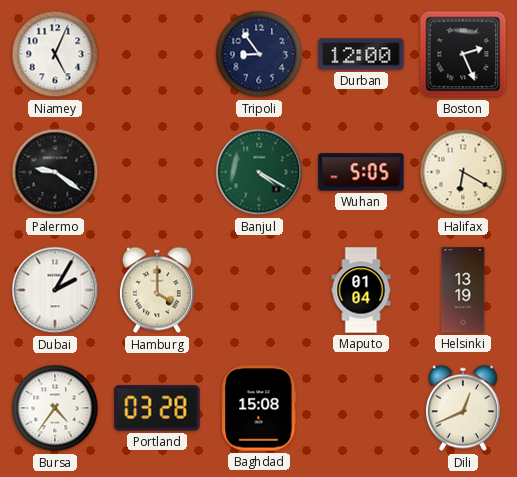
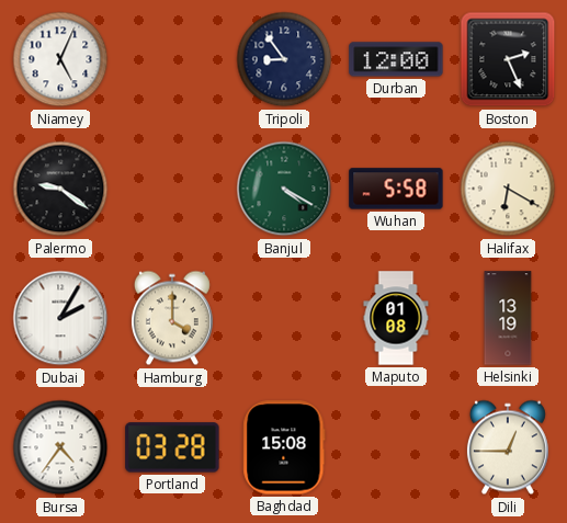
Wuhan: 5:05 -> 5:58 (396, 189)
Maputo: 01:04 -> 01:08 (396, 318)
Dili: 12:41 -> 12:45 (508, 447)
